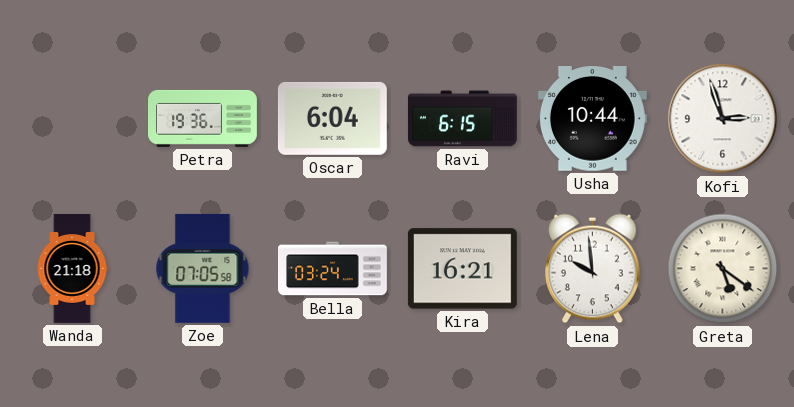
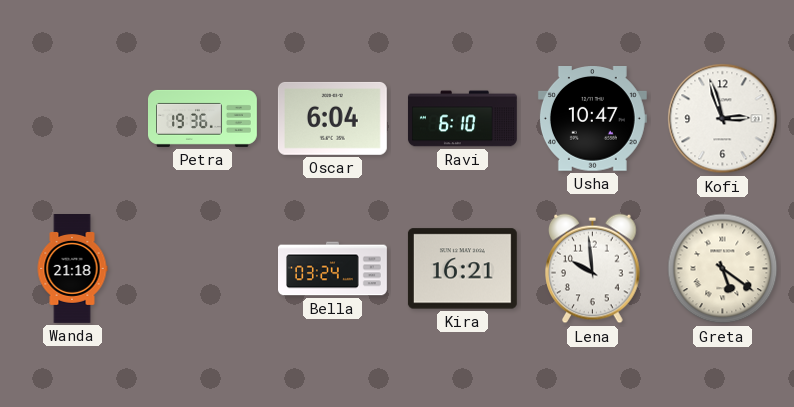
Ravi: 6:15 -> 6:10 (462, 119)
Usha: 10:44 -> 10:47 (592, 119)
Zoe: 07:05 -> none (203, 268)
